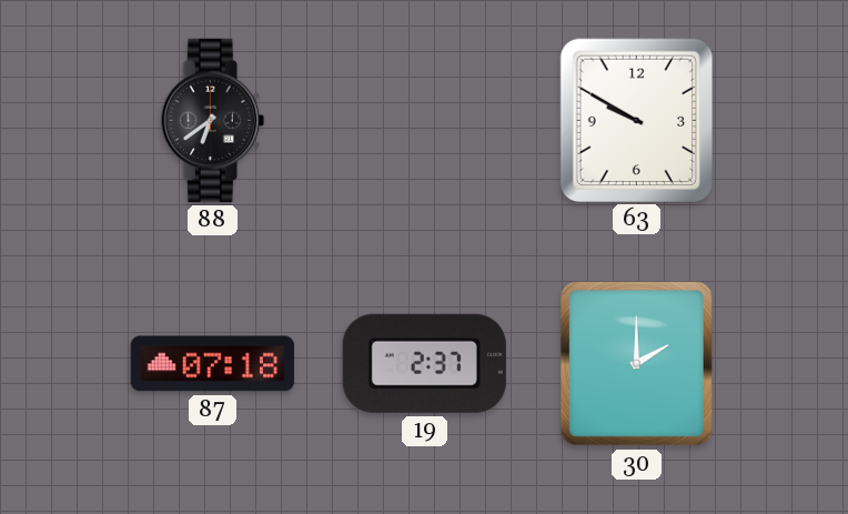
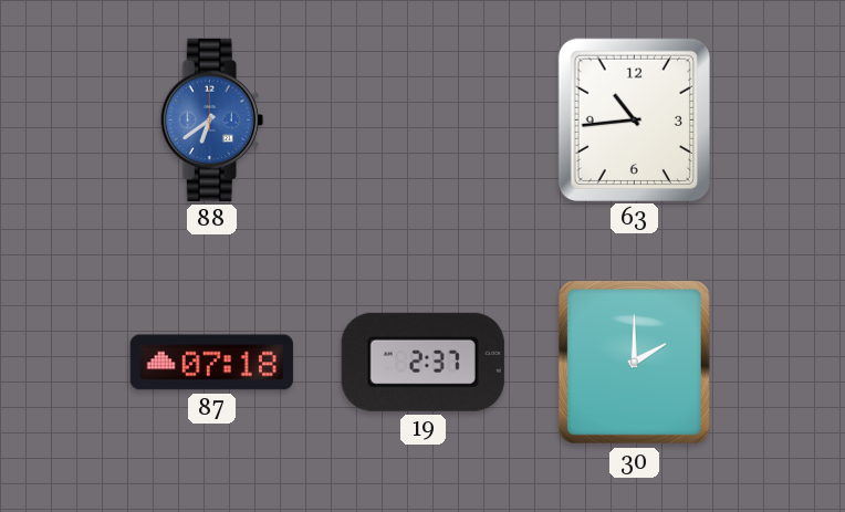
88 dial: black -> blue (211, 119)
63: 9:50 -> 10:44 (634, 119)
